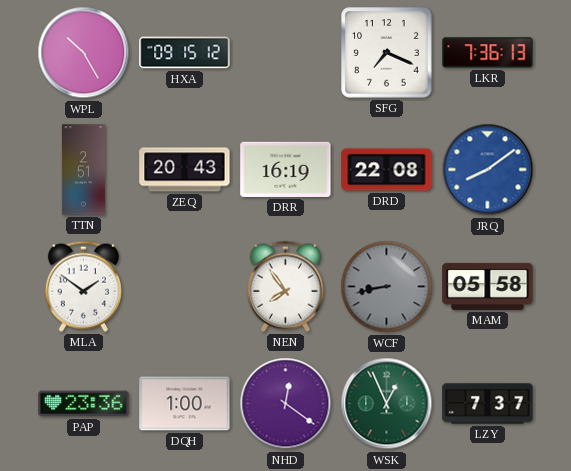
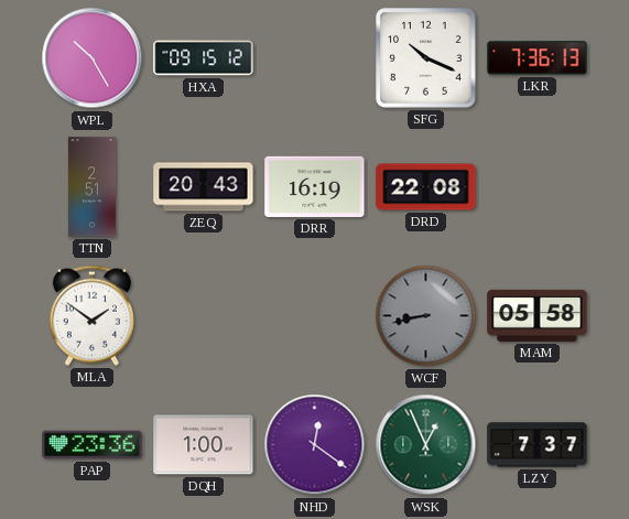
SFG: 7:19 -> 10:19 (426, 58)
JRQ: 8:09 -> none (488, 170)
NEN: 7:54 -> none (285, 286)
